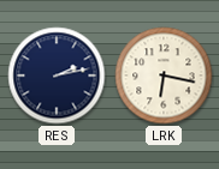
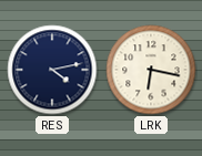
RES: 2:13 -> 4:13 (52, 70)
